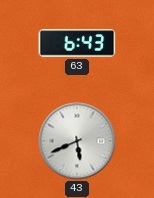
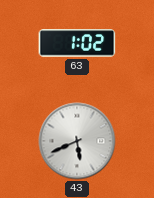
63: 6:43 -> 1:02 (77, 43)
